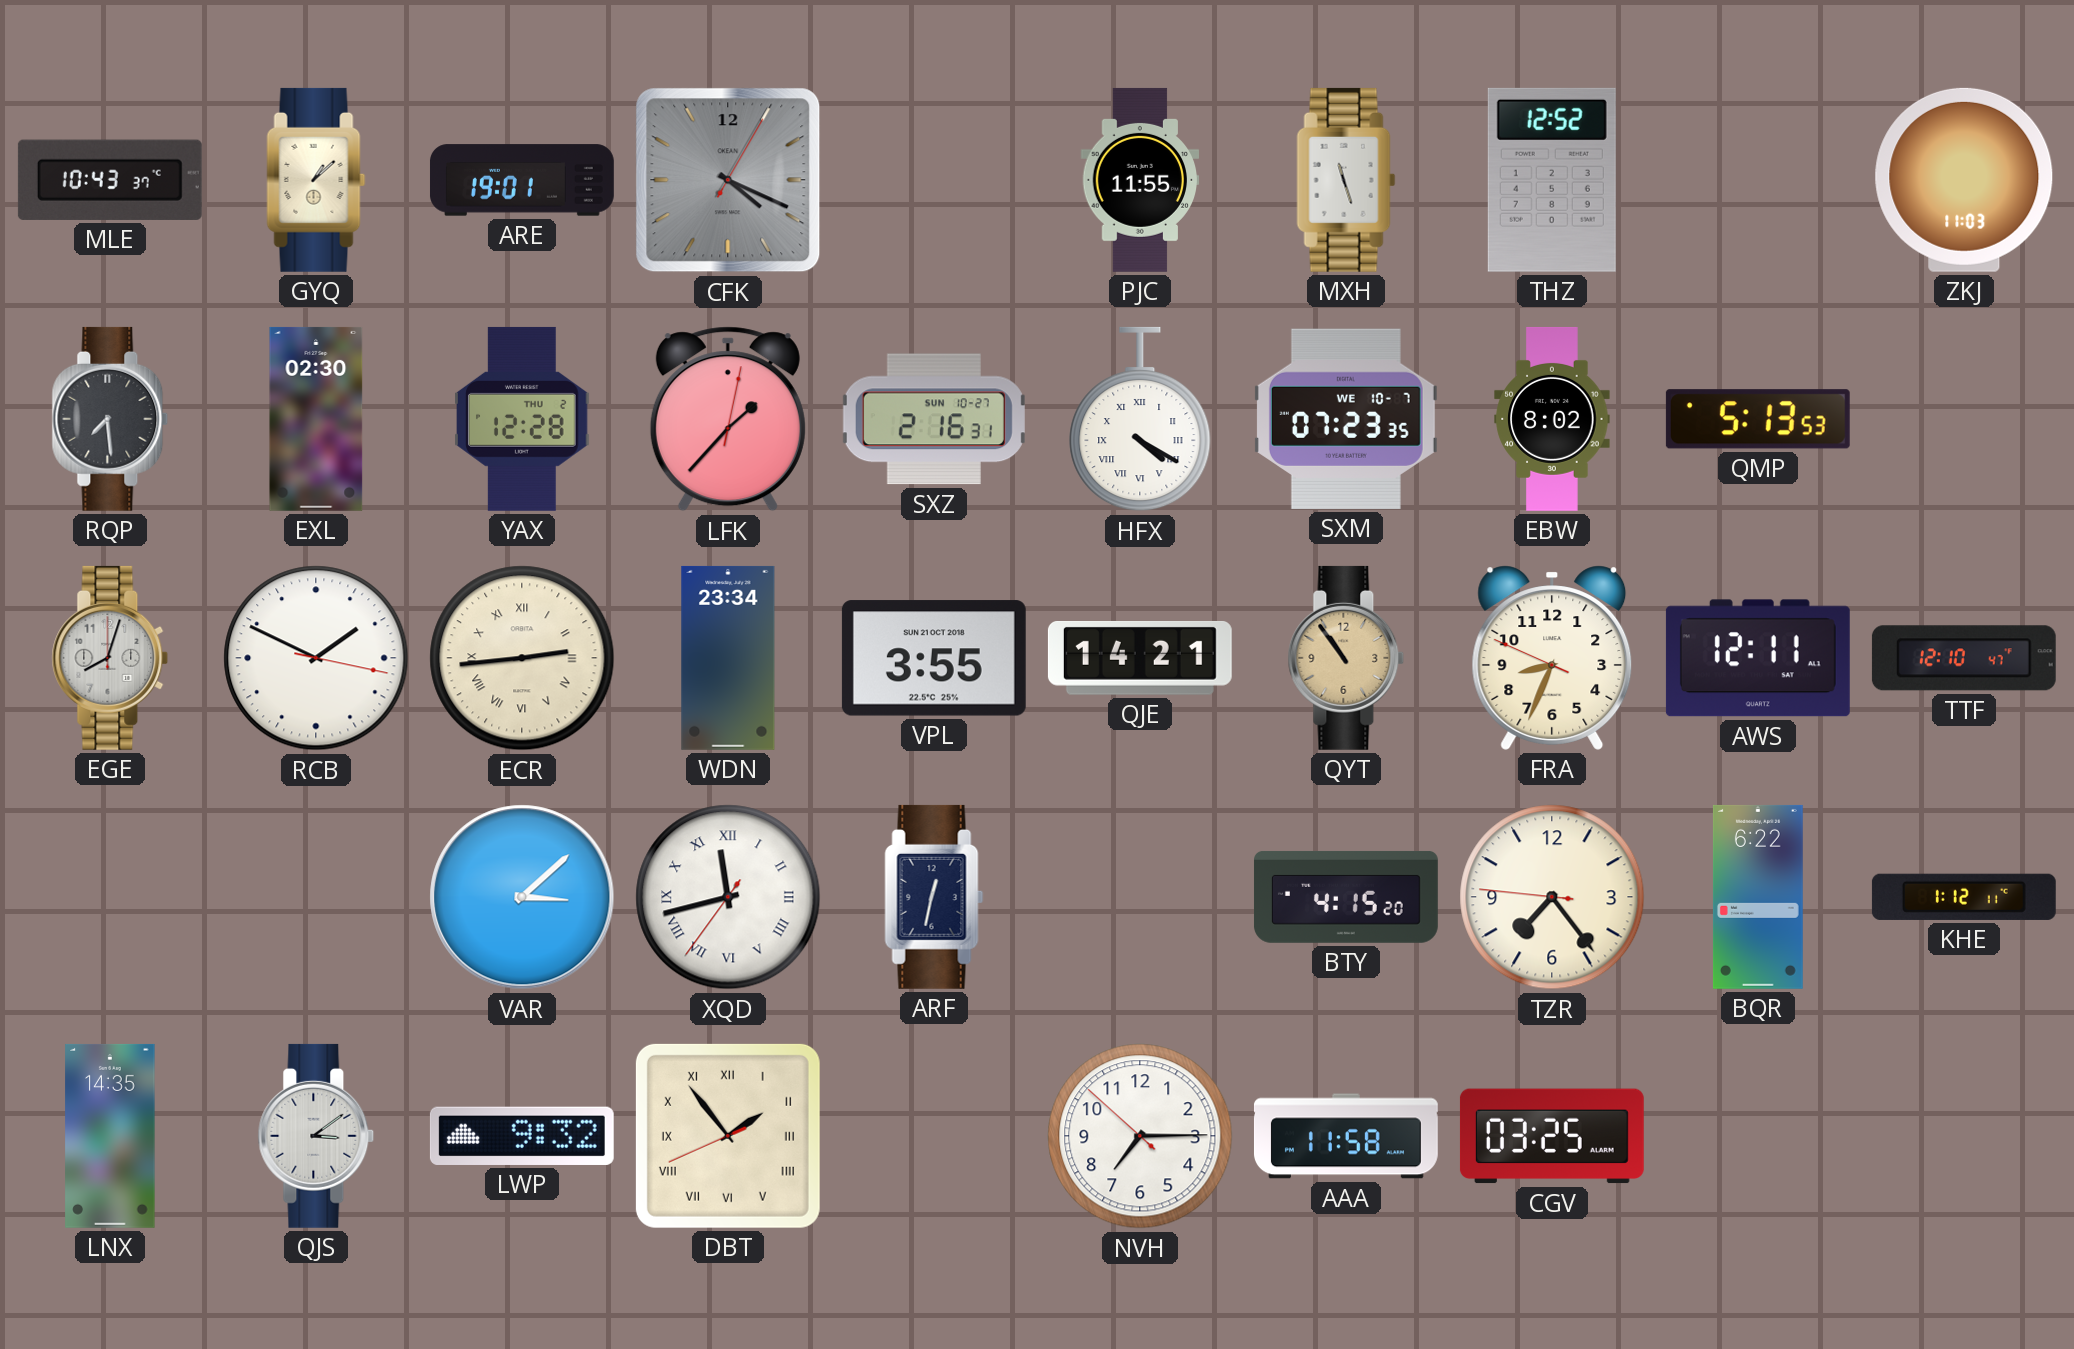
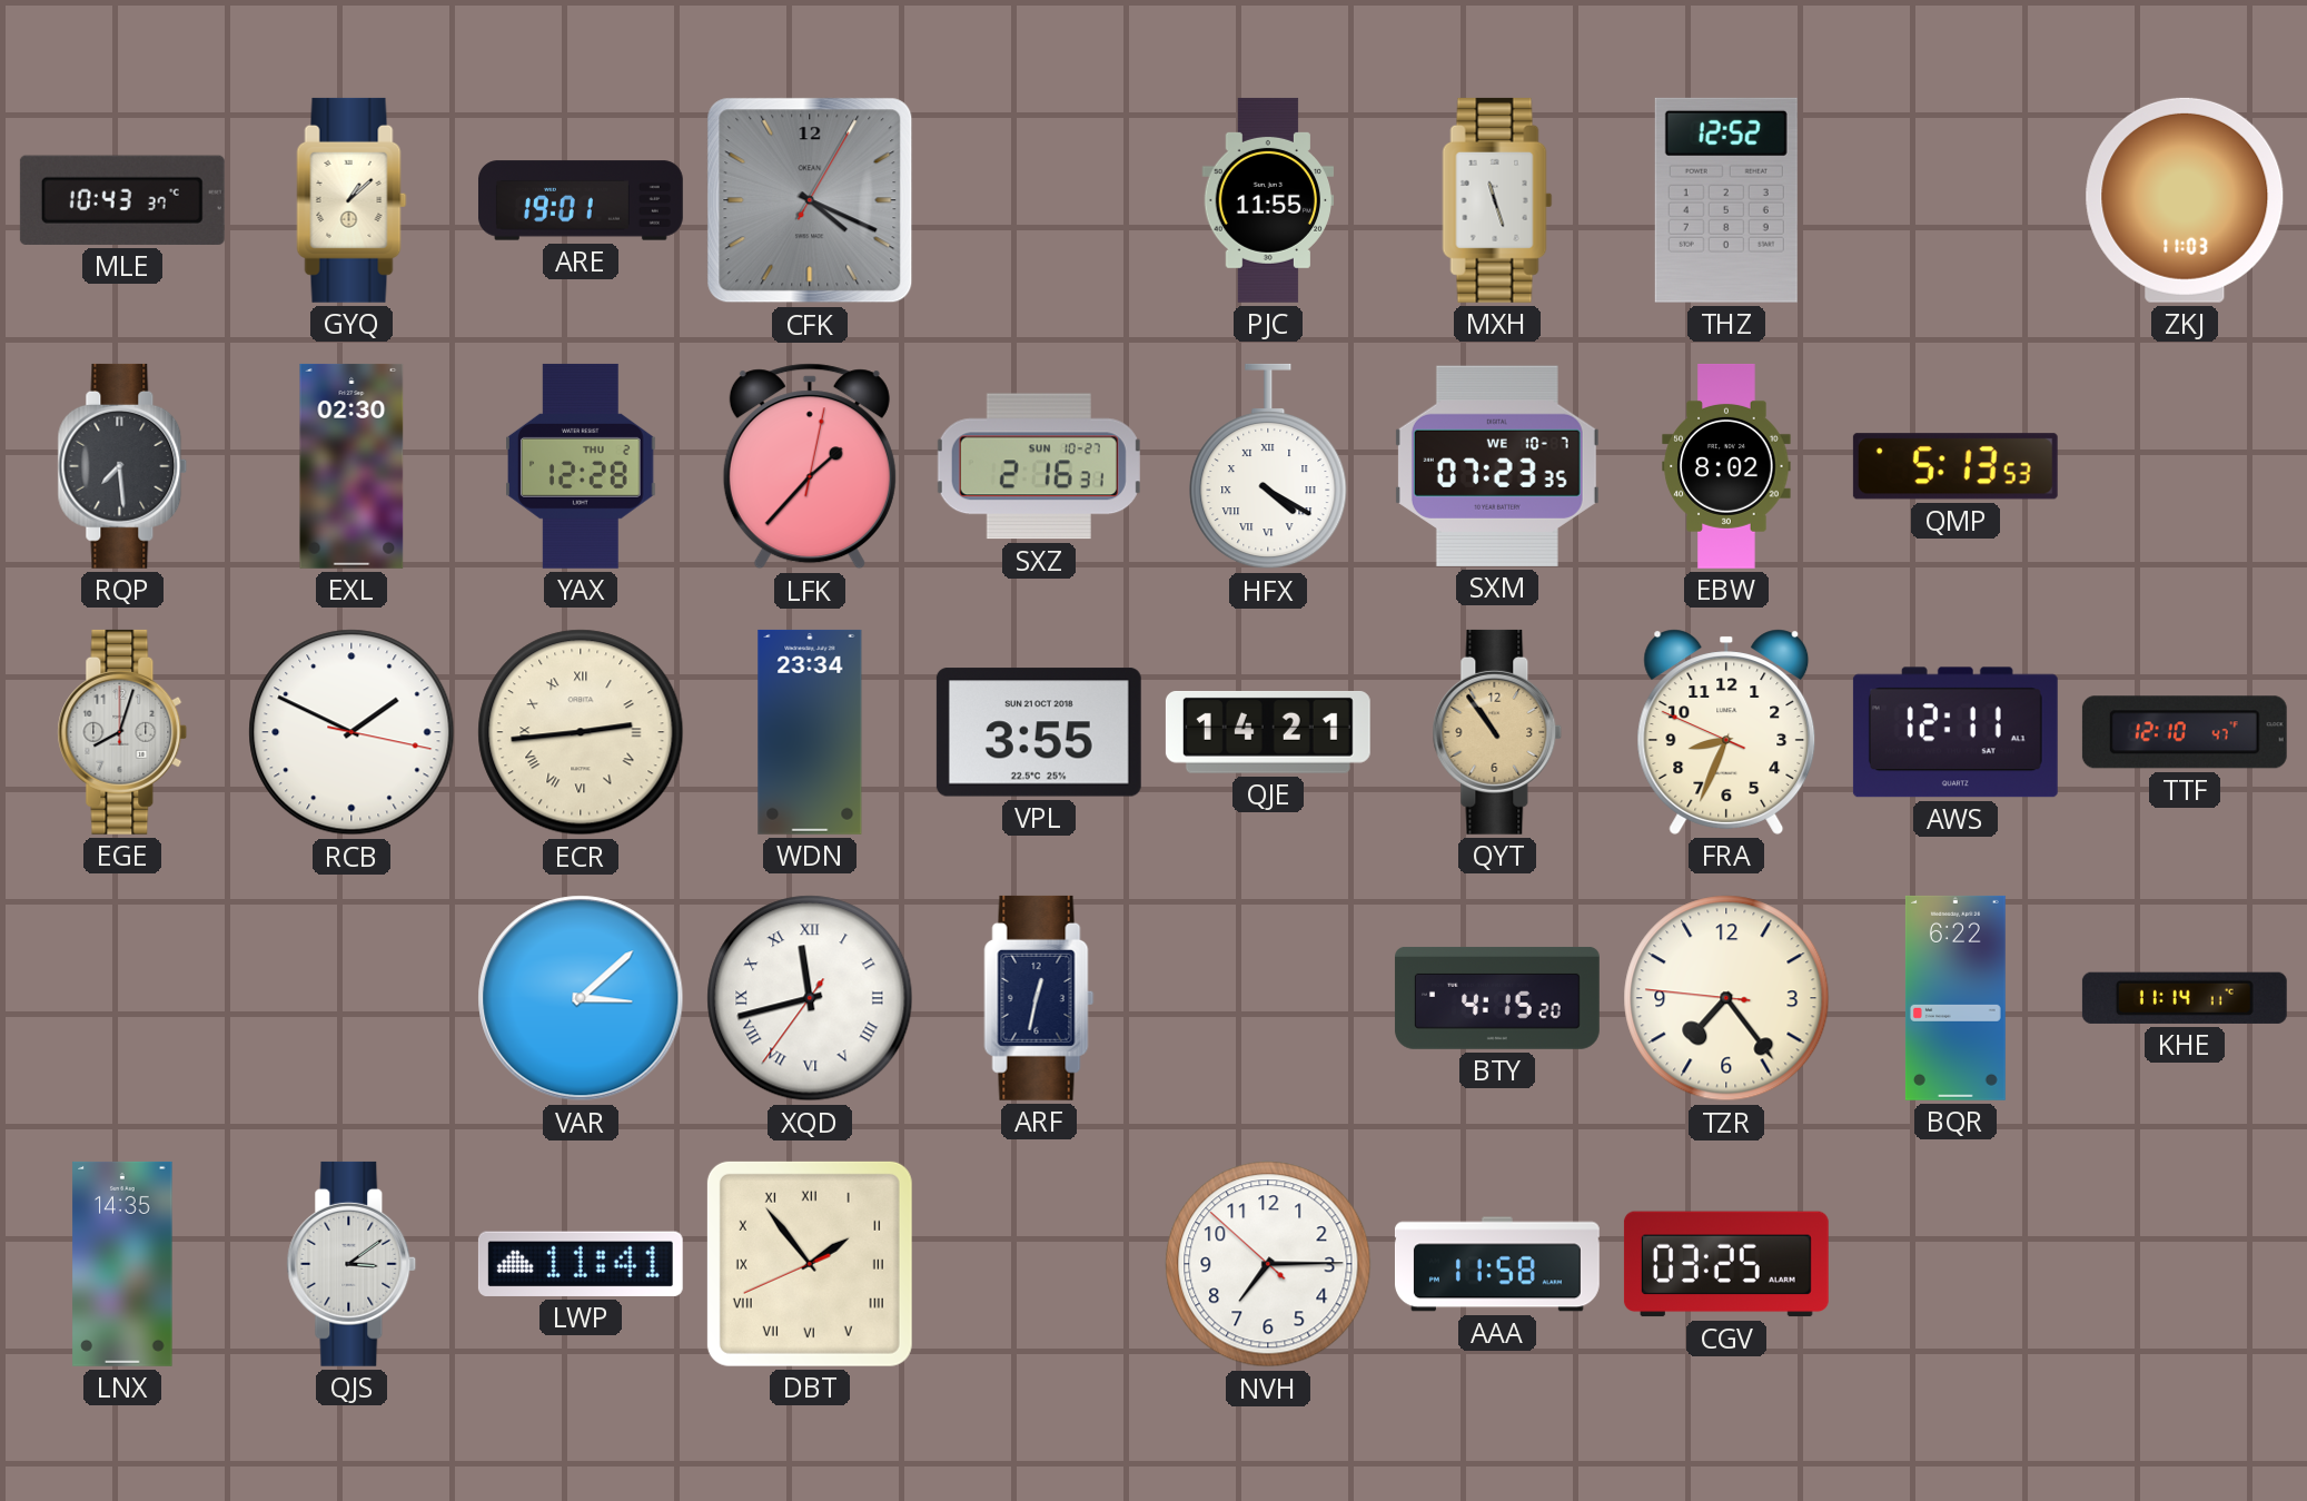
KHE: 1:12 -> 11:14 (2185, 998)
LWP: 9:32 -> 11:41 (581, 1264)
